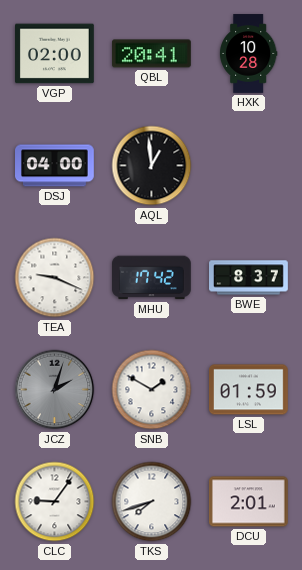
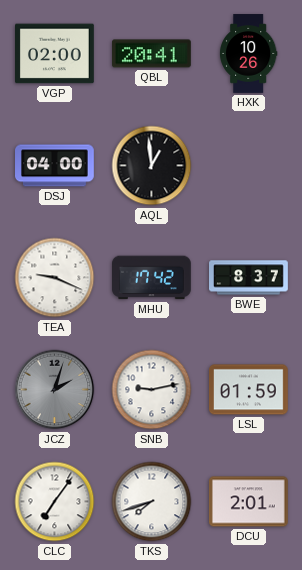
HXK: 10:28 -> 10:26 (248, 54)
SNB: 1:50 -> 9:13 (152, 390)
CLC: 9:06 -> 7:06 (55, 502)
